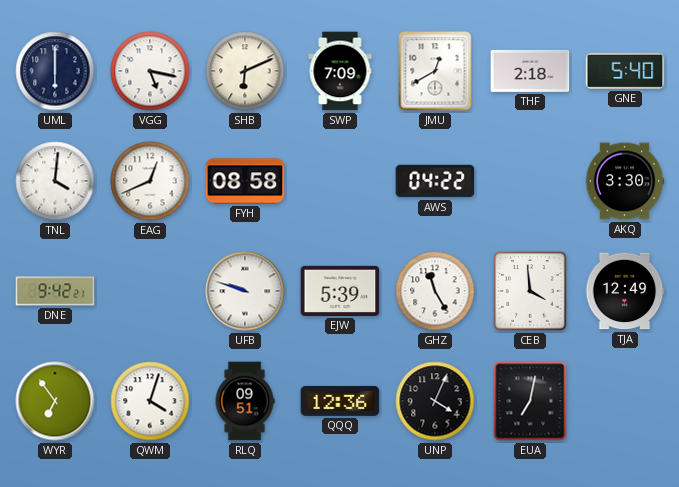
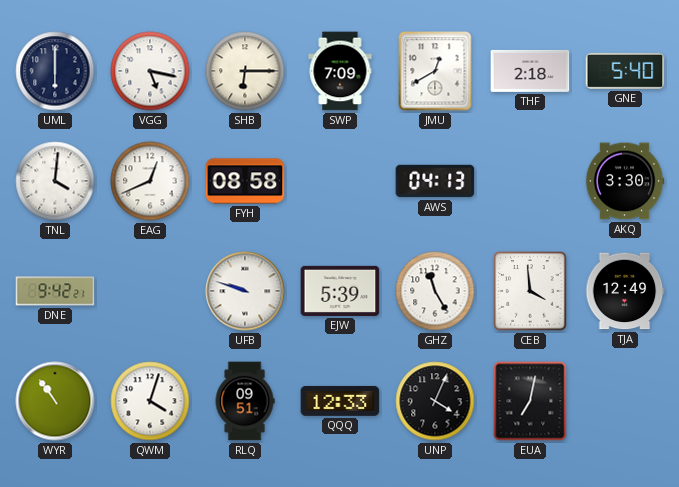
SHB: 6:11 -> 6:15 (245, 71)
AWS: 04:22 -> 04:13 (435, 181)
WYR: 6:54 -> 10:54 (55, 401)
QQQ: 12:36 -> 12:33 (340, 401)
